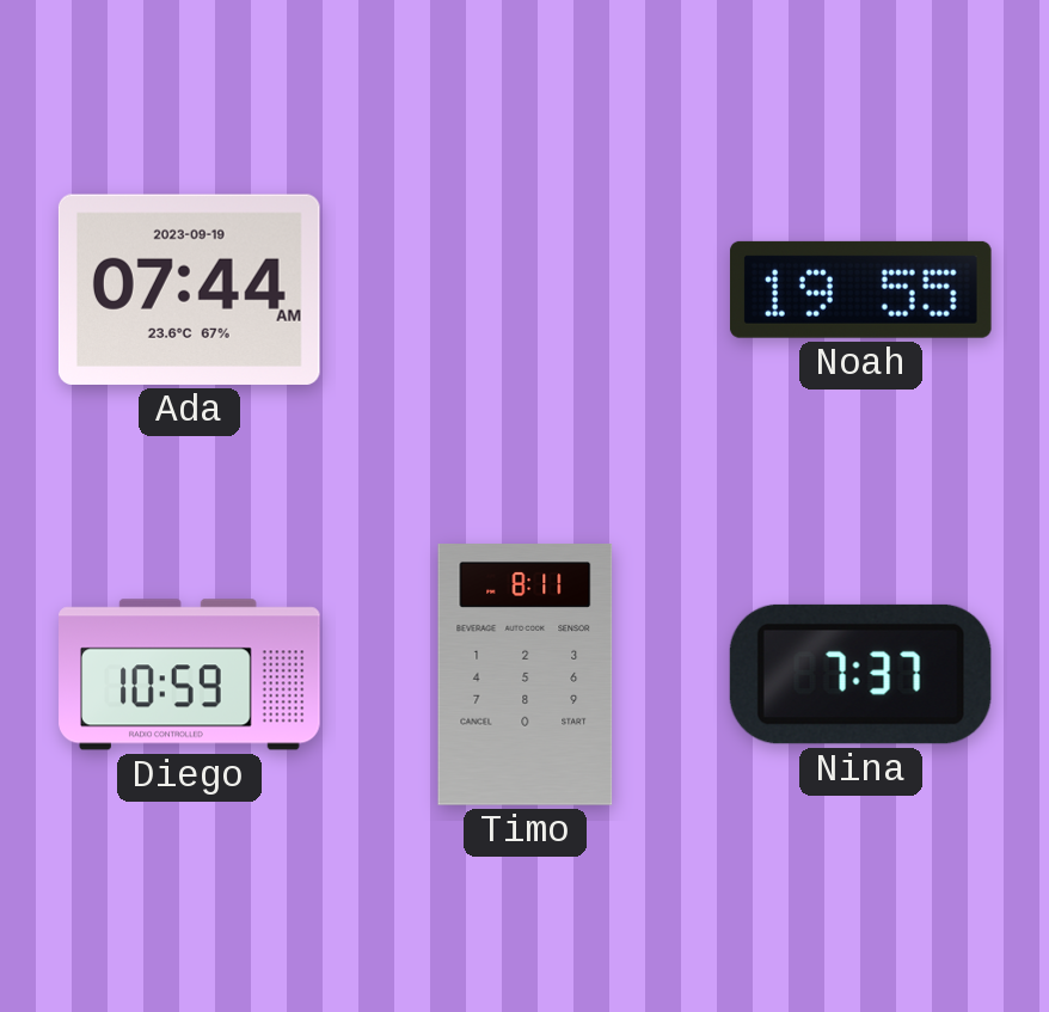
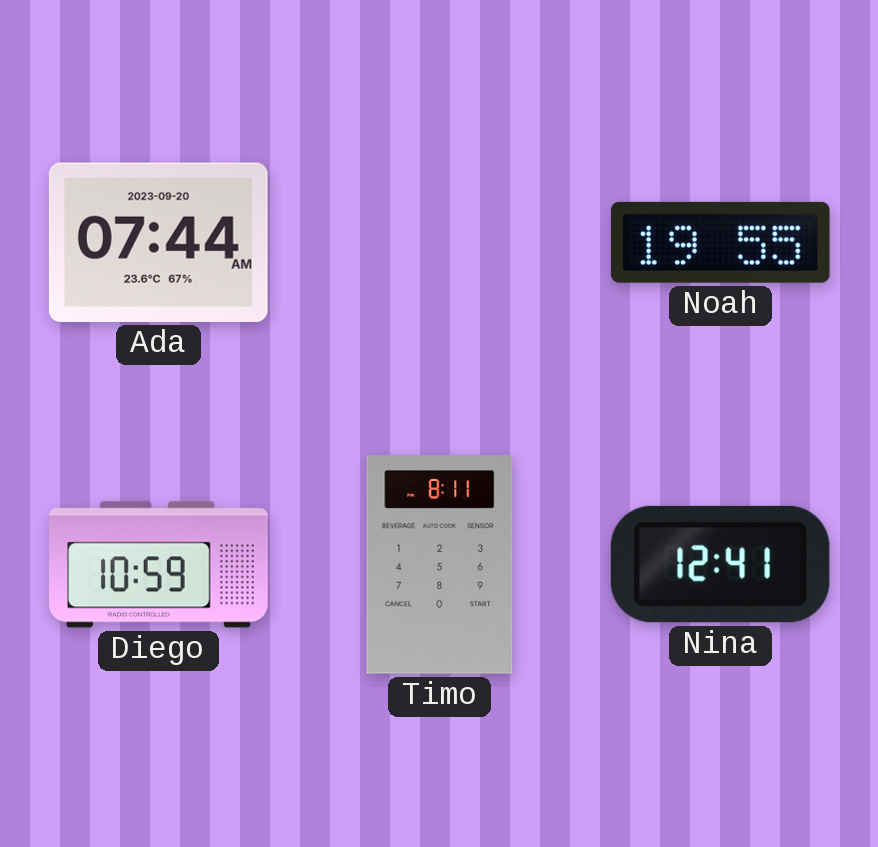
Ada date: 2023-09-19 -> 2023-09-20 (158, 242)
Nina: 7:37 -> 12:41 (720, 564)
